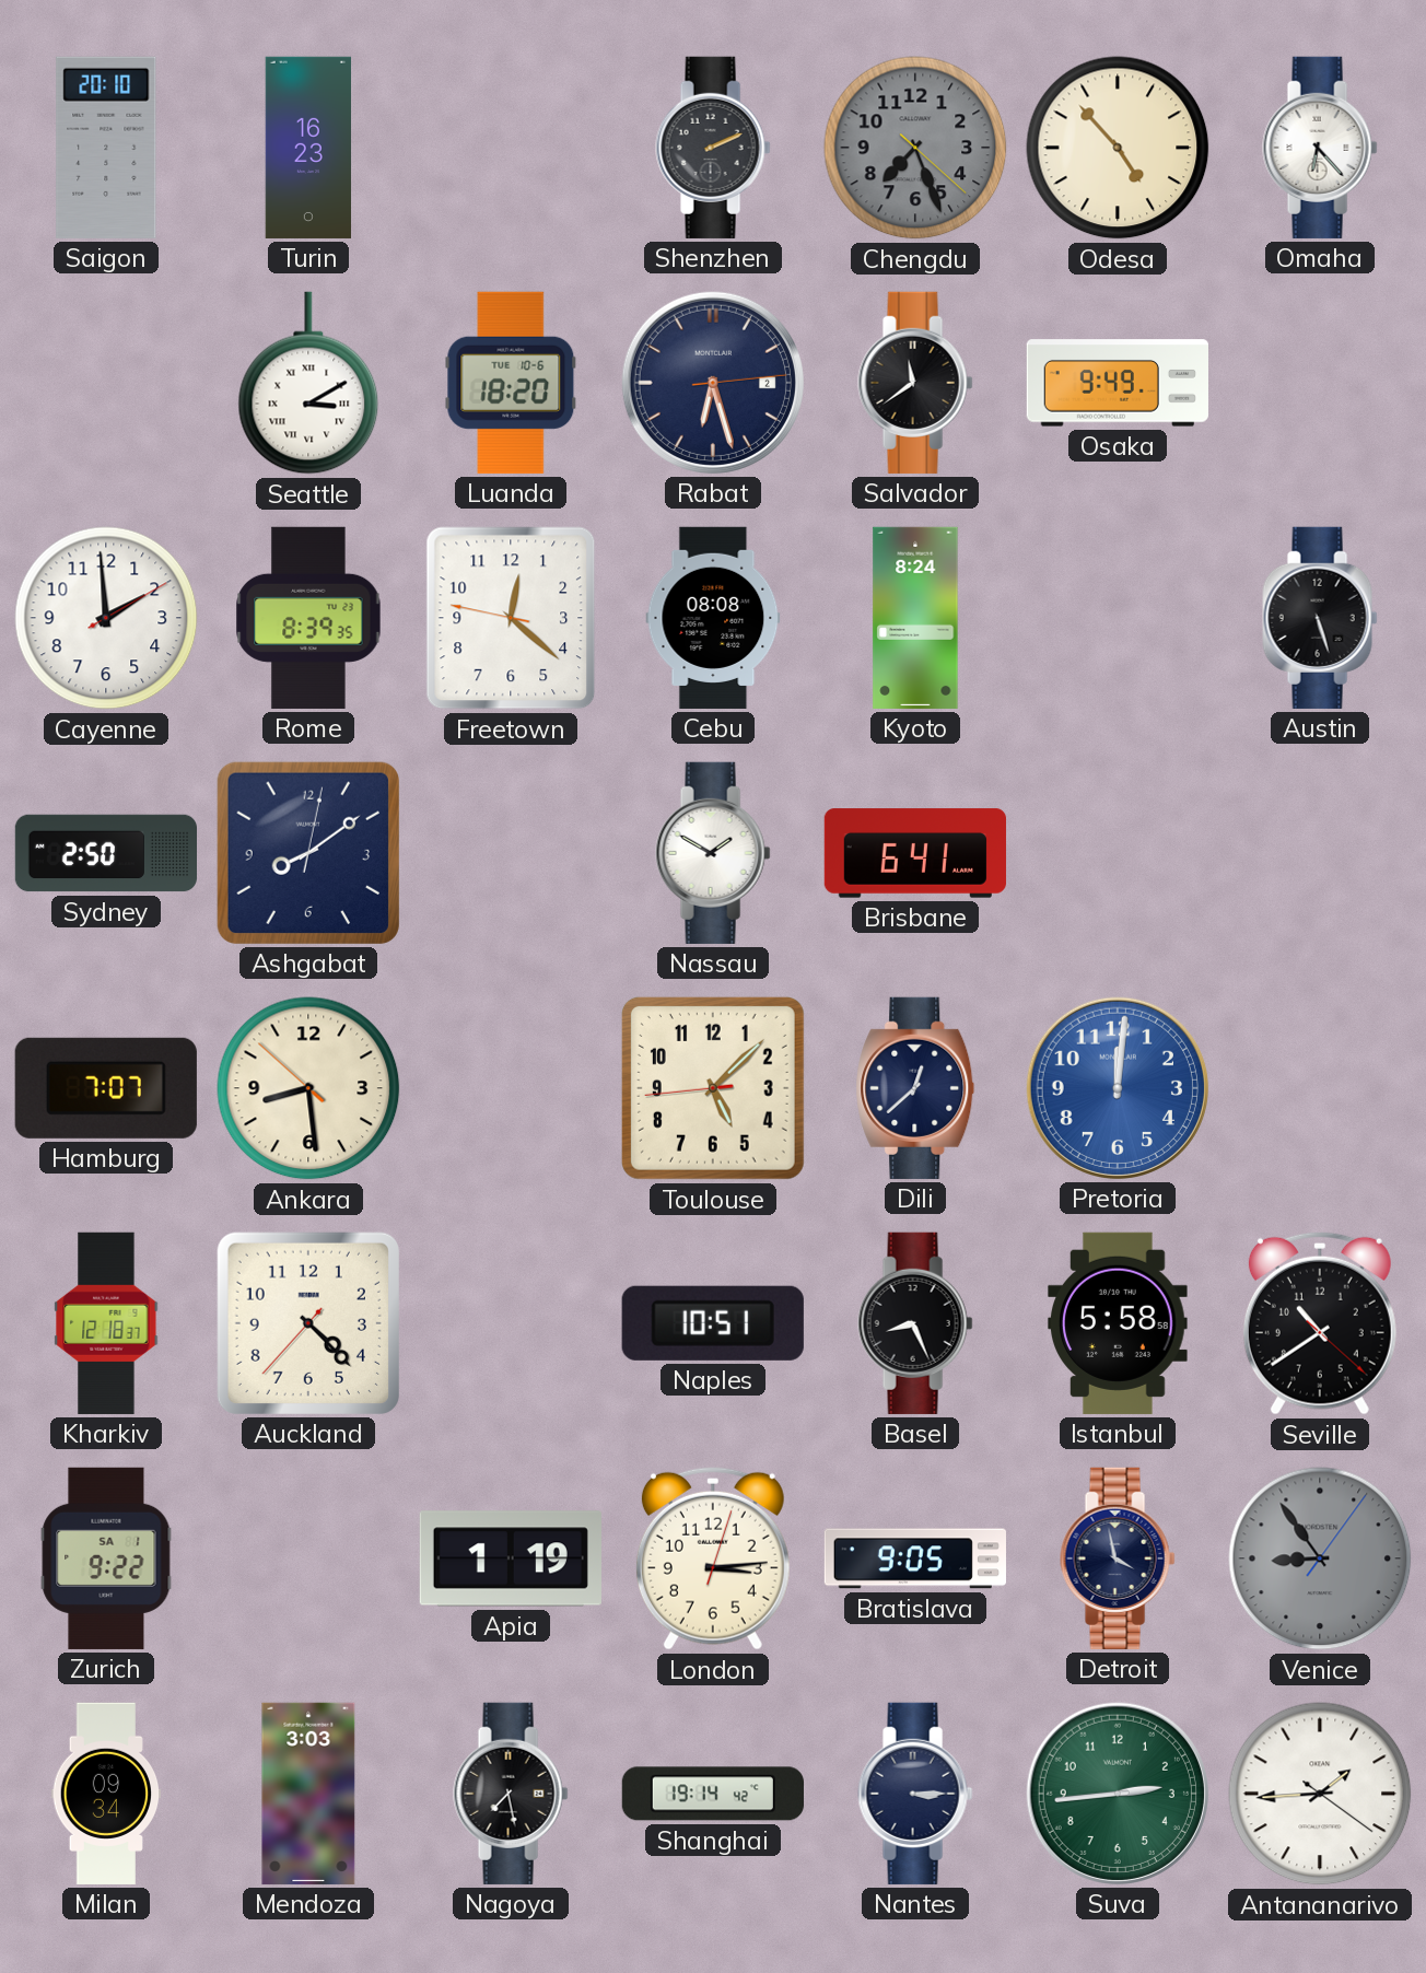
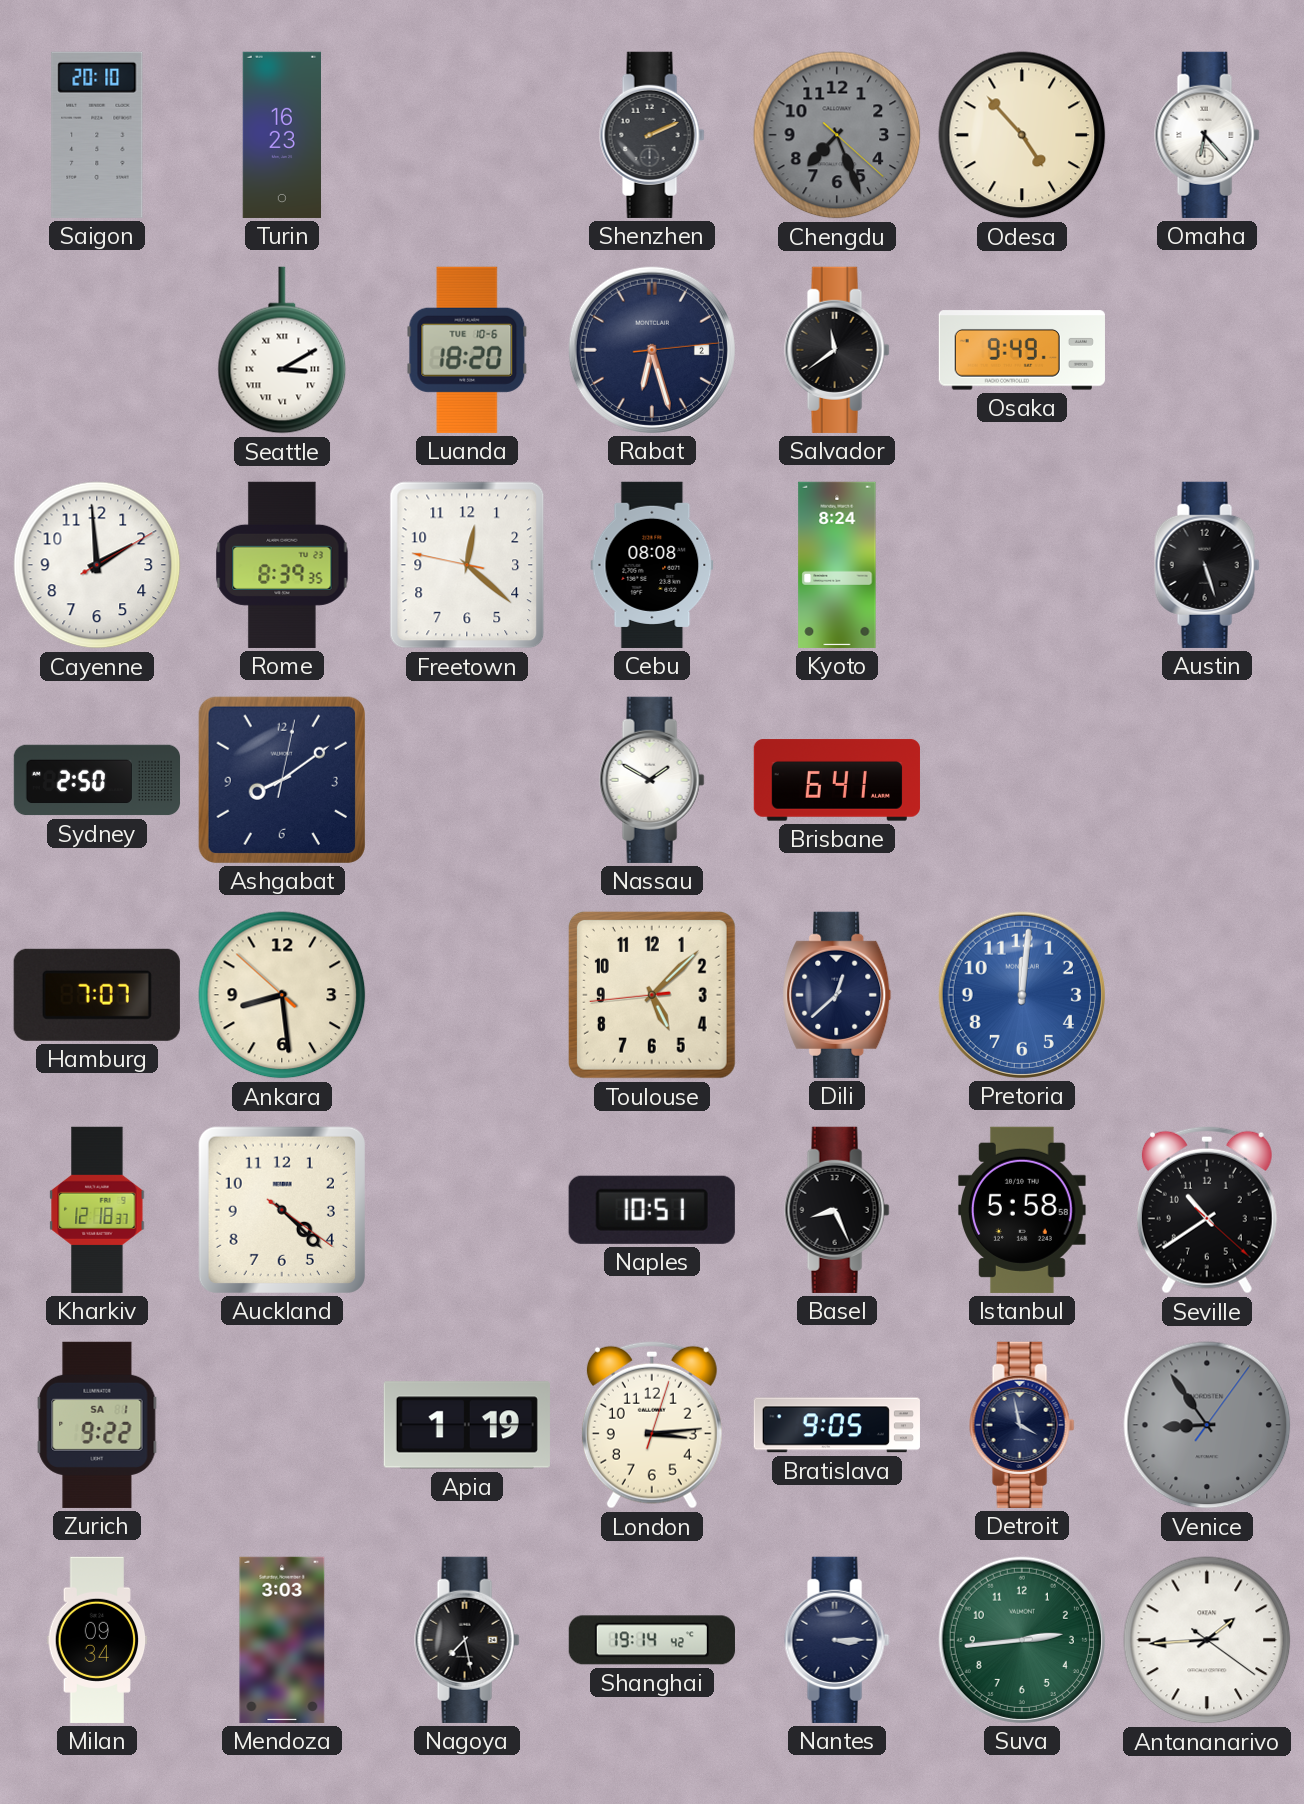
Auckland: 4:22:37 -> 4:22:21 (282, 1210)
